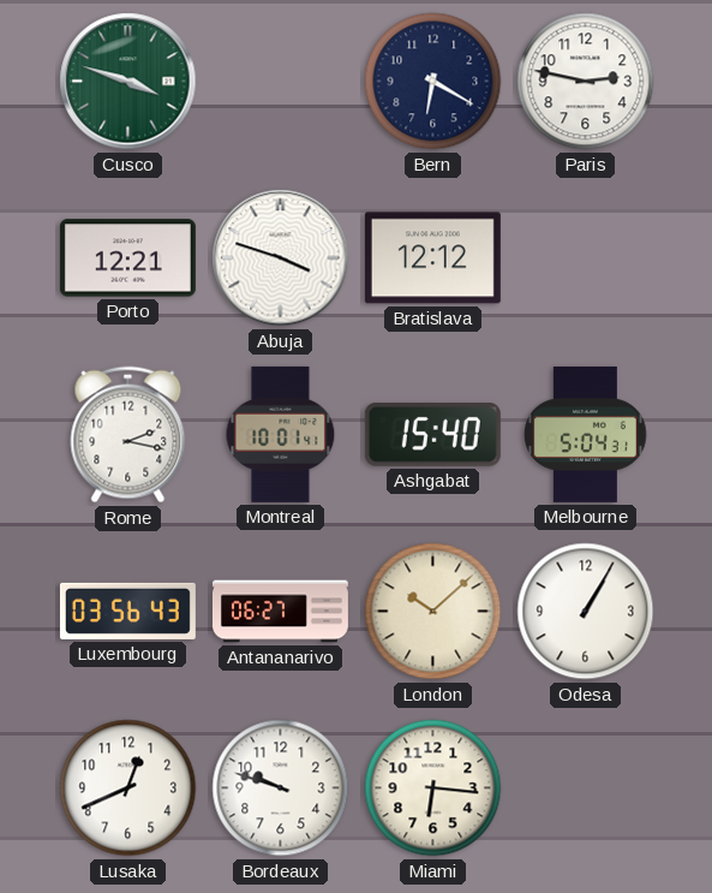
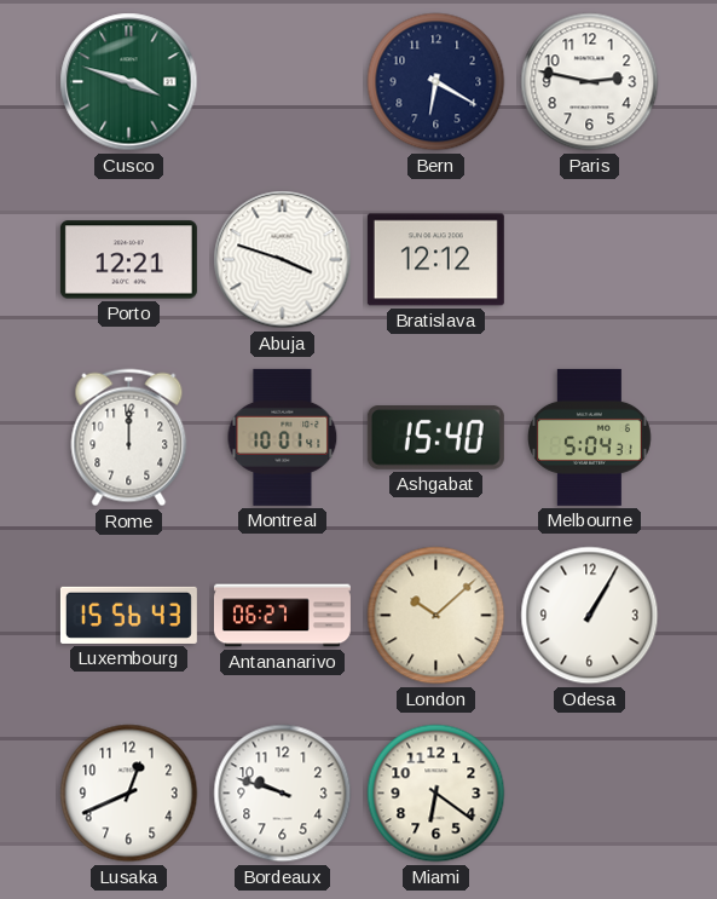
Rome: 2:17 -> 12:00 (129, 438)
Luxembourg: 03:56 -> 15:56 (128, 615)
Miami: 6:16 -> 6:21 (436, 794)
